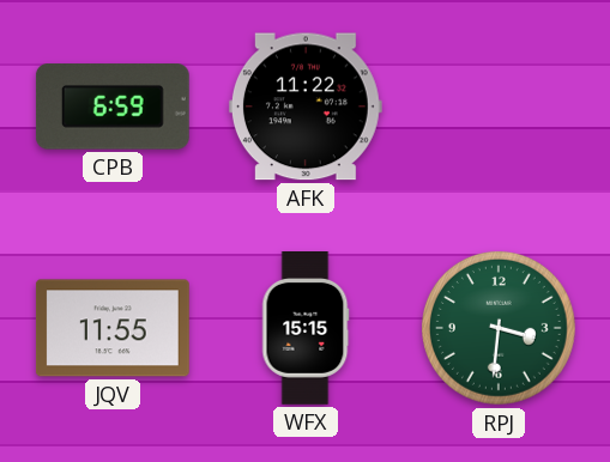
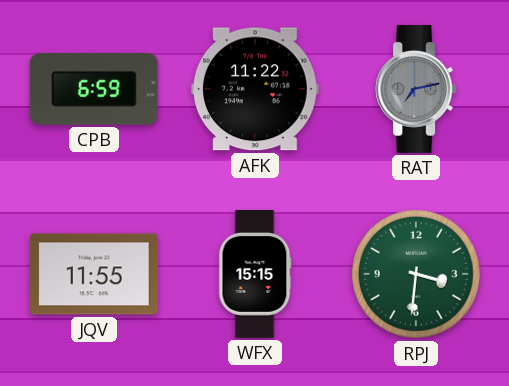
RAT: none -> 7:13 (416, 89)
